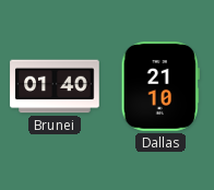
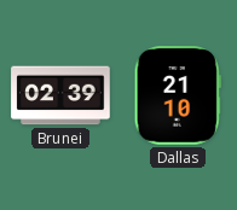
Brunei: 01:40 -> 02:39 (60, 95)
